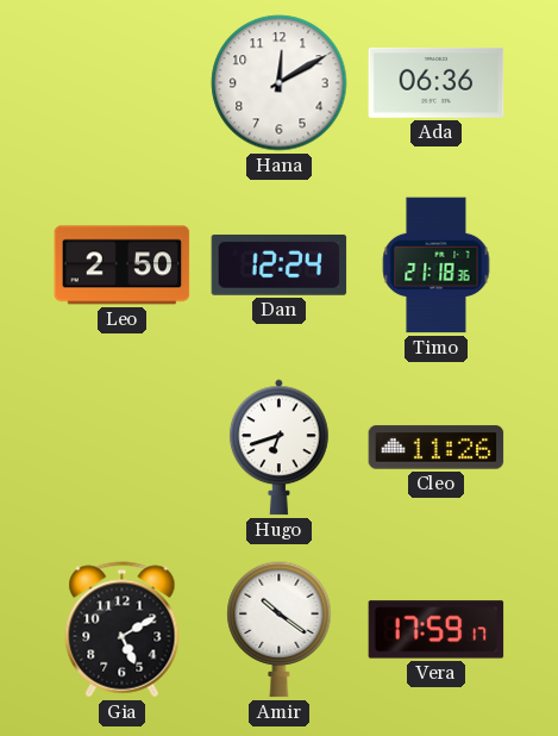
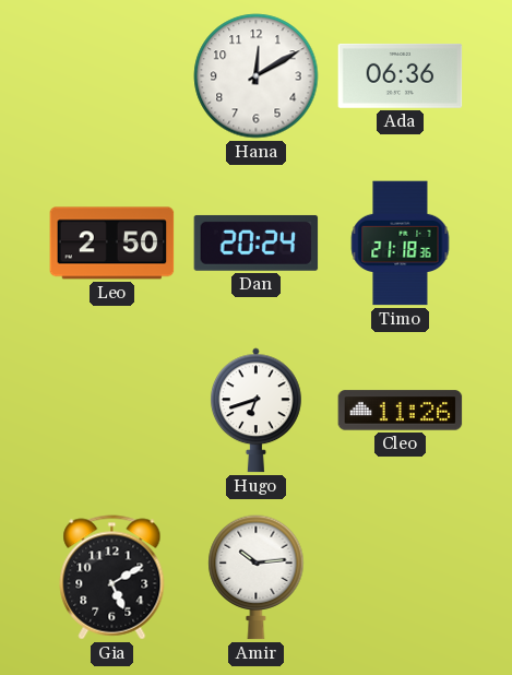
Dan: 12:24 -> 20:24 (257, 242)
Amir: 10:21 -> 10:14 (257, 578)
Vera: 17:59 -> none (437, 630)
